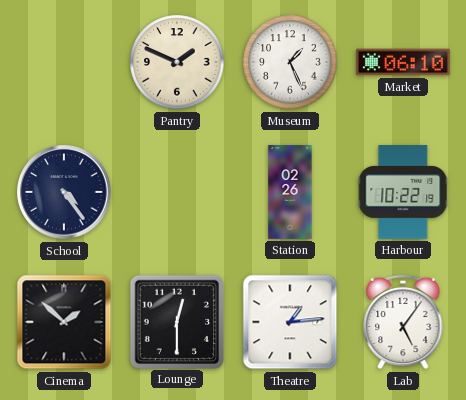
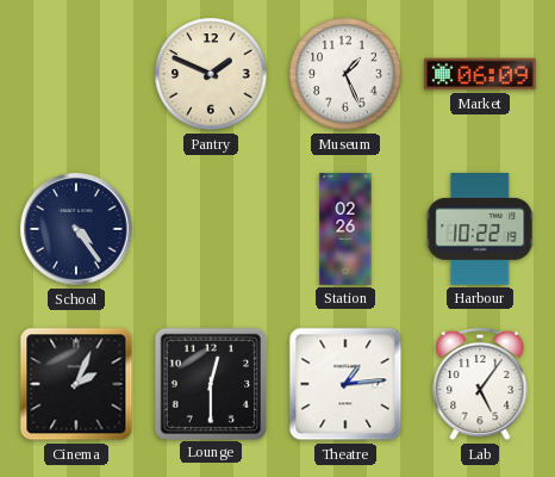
Market: 06:10 -> 06:09 (480, 74)
Cinema: 1:52 -> 2:04 (76, 384)
